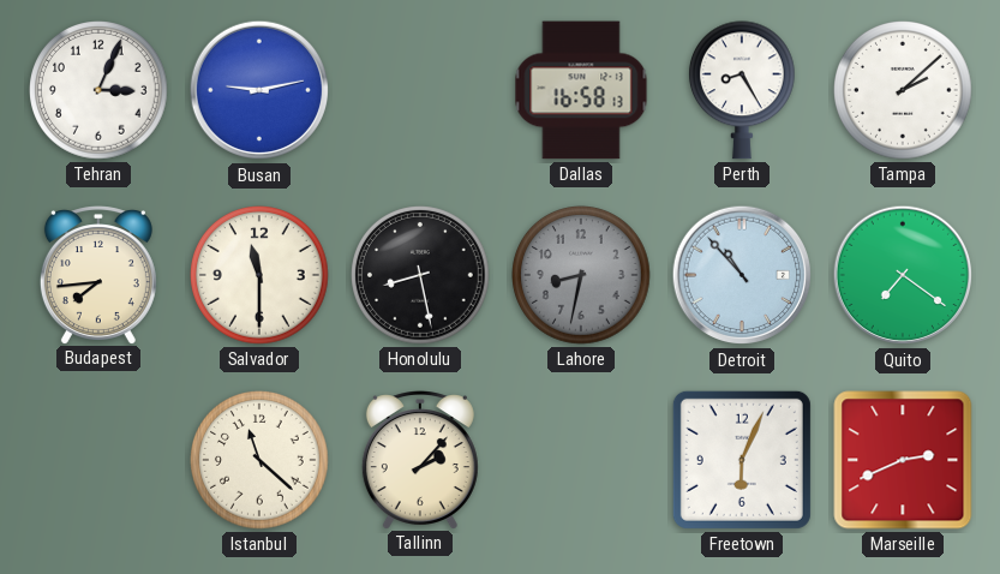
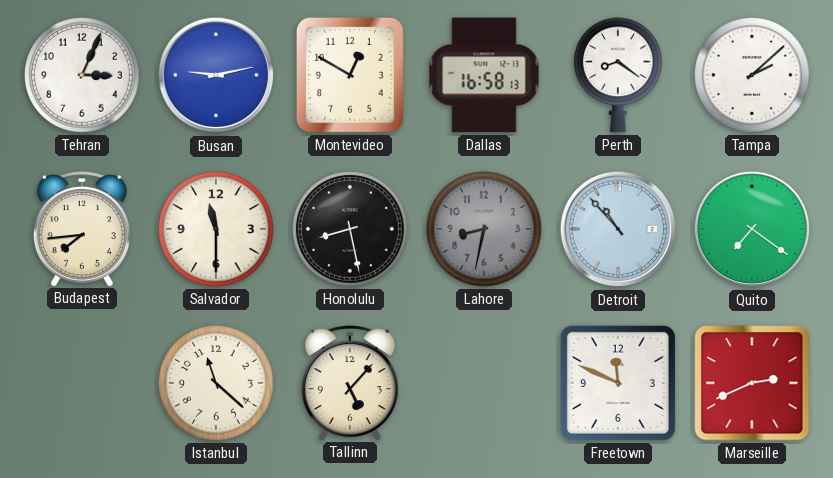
Montevideo: none -> 12:50 (350, 76)
Perth: 8:25 -> 8:21 (618, 75)
Tallinn: 2:07 -> 5:07 (350, 383)
Freetown: 6:04 -> 11:49 (618, 383)
